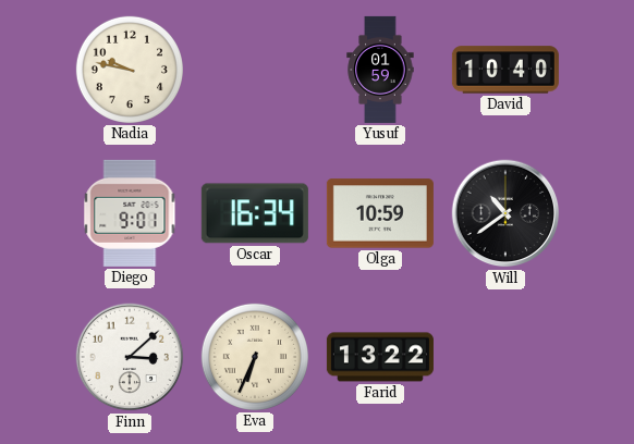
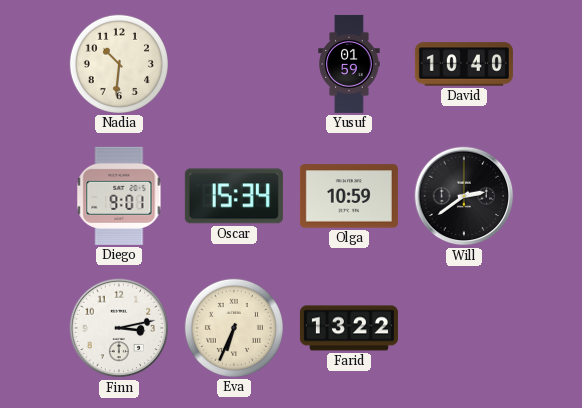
Nadia: 9:47 -> 10:31 (119, 64)
Oscar: 16:34 -> 15:34 (234, 196)
Will: 10:39 -> 2:39 (464, 196)
Finn: 3:08 -> 3:13 (119, 328)
